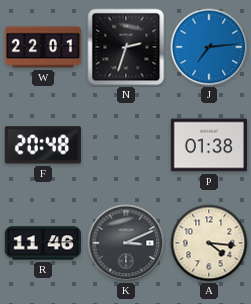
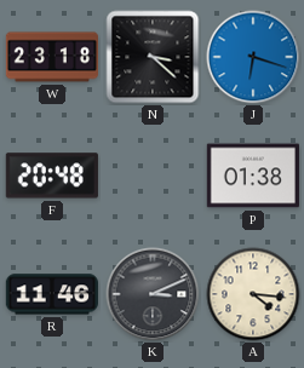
W: 22:01 -> 23:18 (51, 57)
N: 2:33 -> 3:22 (153, 57)
J: 7:14 -> 6:18 (253, 57)
